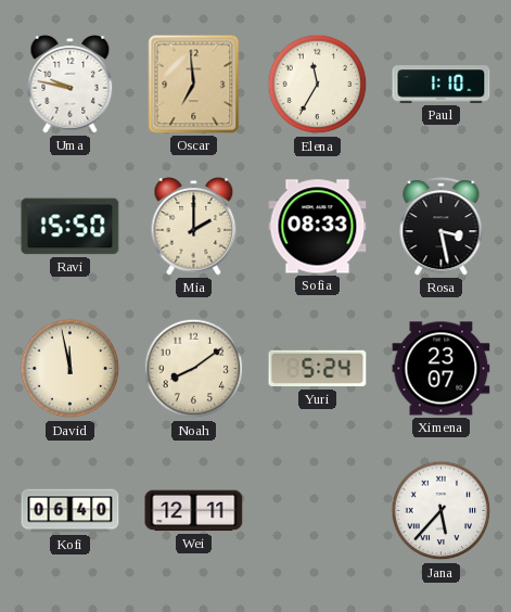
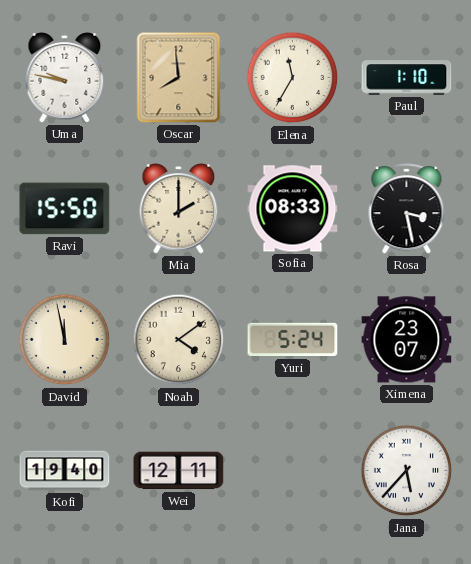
Oscar: 6:59 -> 7:59 (179, 78)
Noah: 8:09 -> 4:09 (179, 340)
Kofi: 06:40 -> 19:40 (65, 471)
